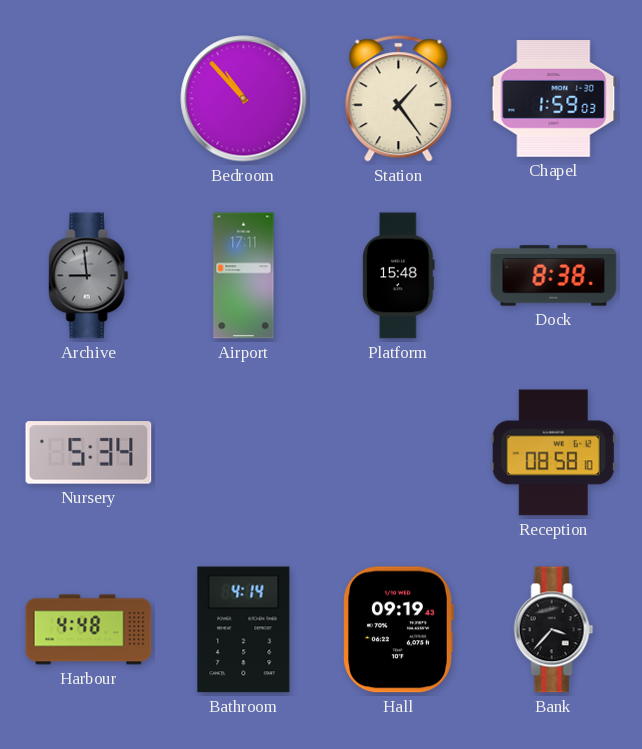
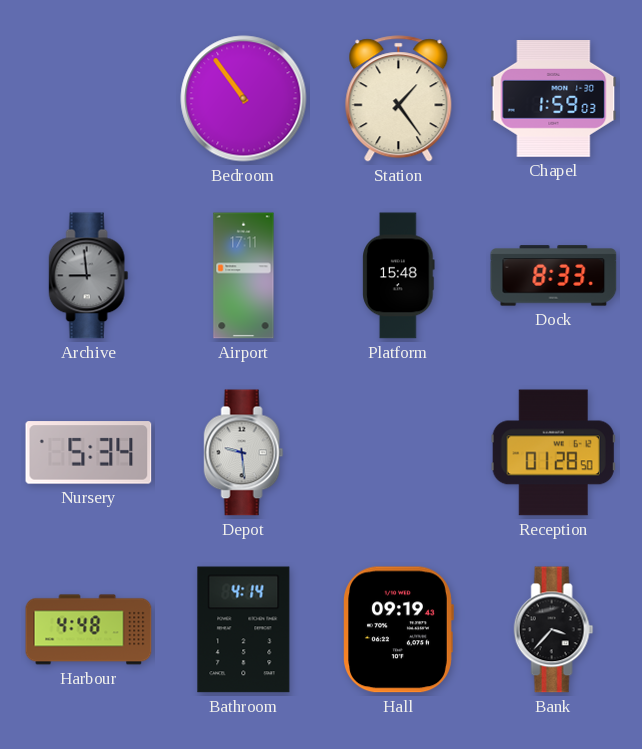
Bedroom: 10:53 -> 10:54 (244, 99)
Dock: 8:38 -> 8:33 (554, 276)
Depot: none -> 9:29 (244, 453)
Reception: 08:58 -> 01:28 (553, 453)
